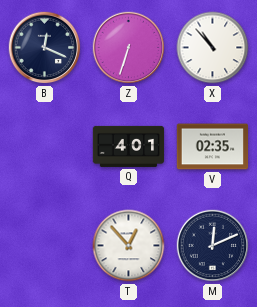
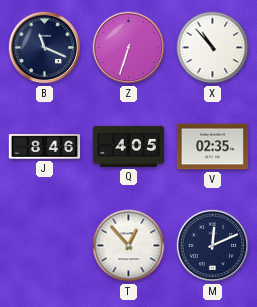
B: 12:19 -> 11:19 (45, 48)
J: none -> 8:46 (45, 147)
Q: 4:01 -> 4:05 (129, 146)
